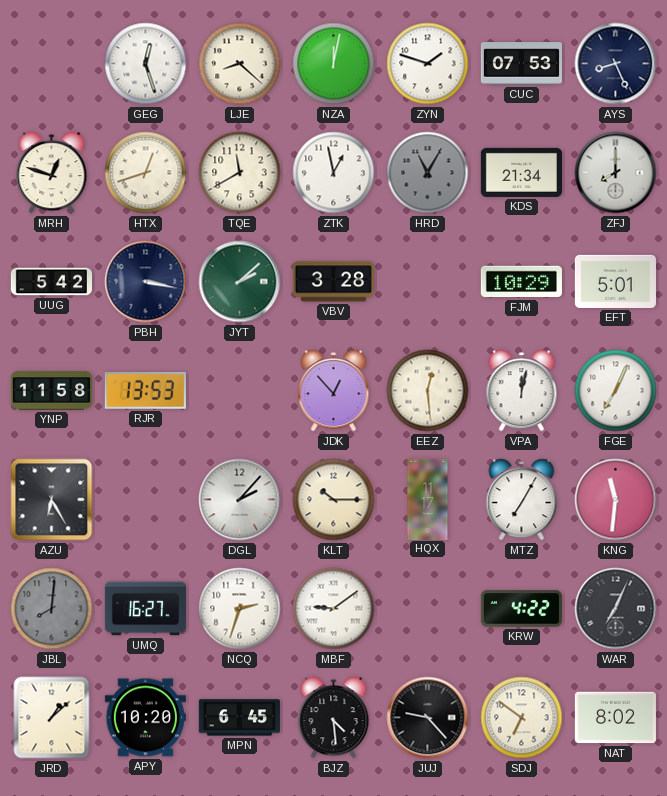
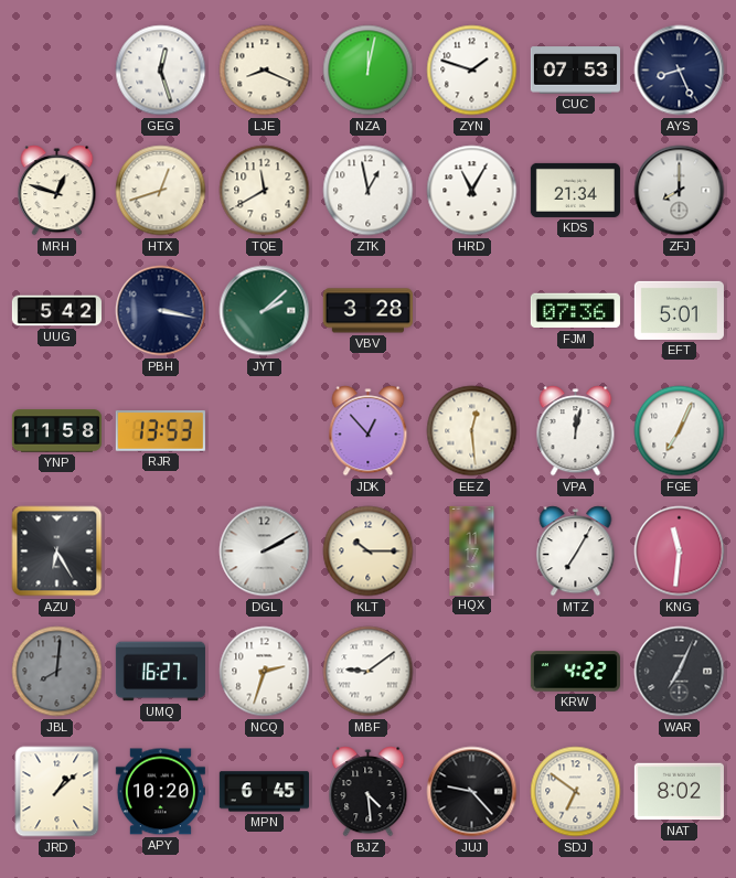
LJE: 8:22 -> 8:19 (265, 71)
HRD dial: grey -> white (472, 191)
FJM: 10:29 -> 07:36 (575, 311)
DGL: 2:07 -> 2:10 (265, 552)
